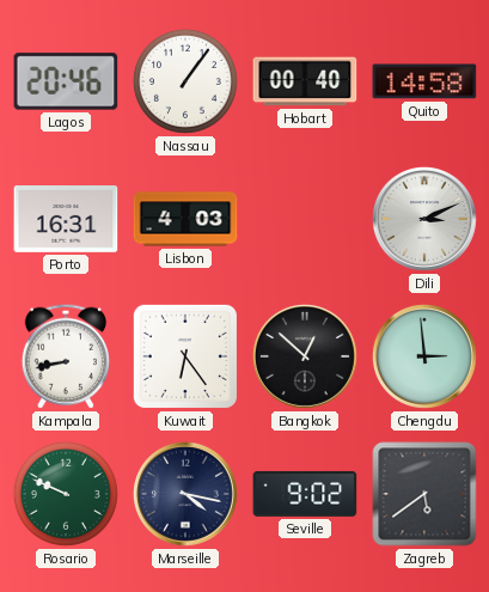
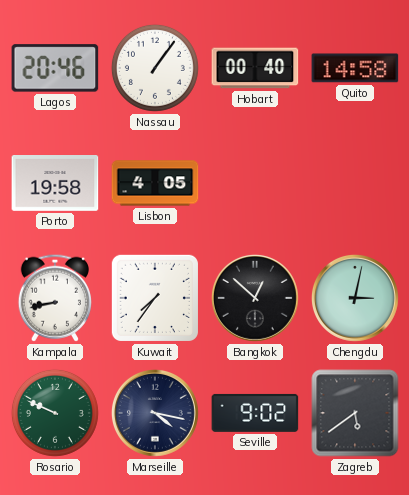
Porto: 16:31 -> 19:58 (55, 184)
Lisbon: 4:03 -> 4:05 (155, 183)
Dili: 3:11 -> none (424, 219)
Kuwait: 6:24 -> 7:36 (155, 298)
Chengdu: 2:59 -> 3:02 (355, 298)
